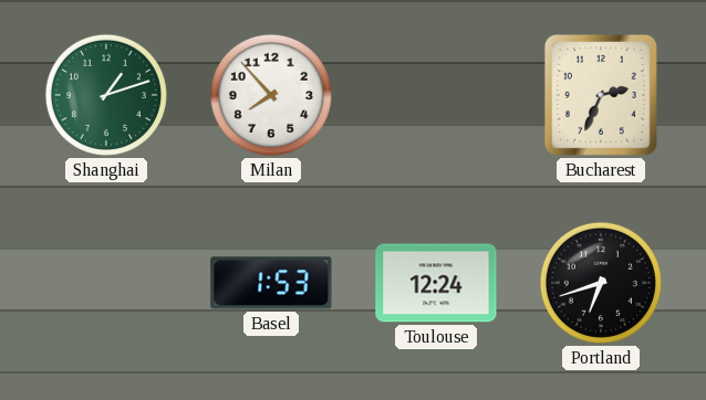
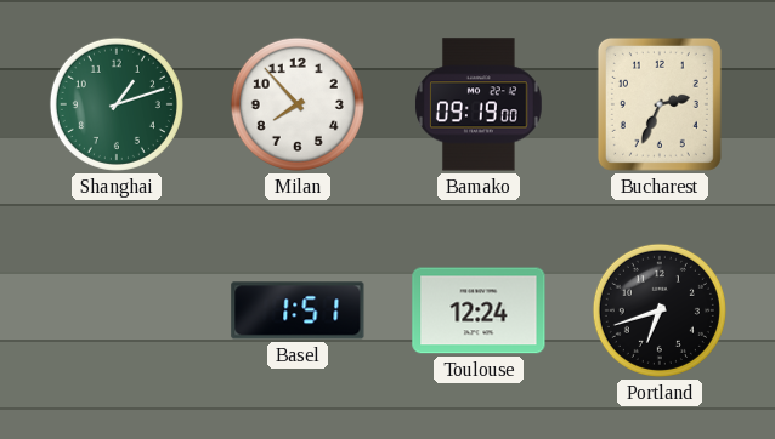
Bamako: none -> 09:19 (480, 104)
Basel: 1:53 -> 1:51 (298, 310)
